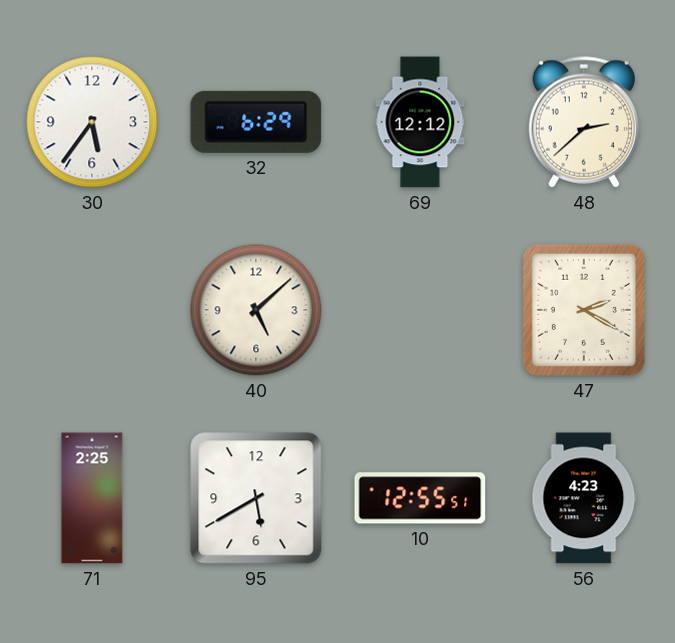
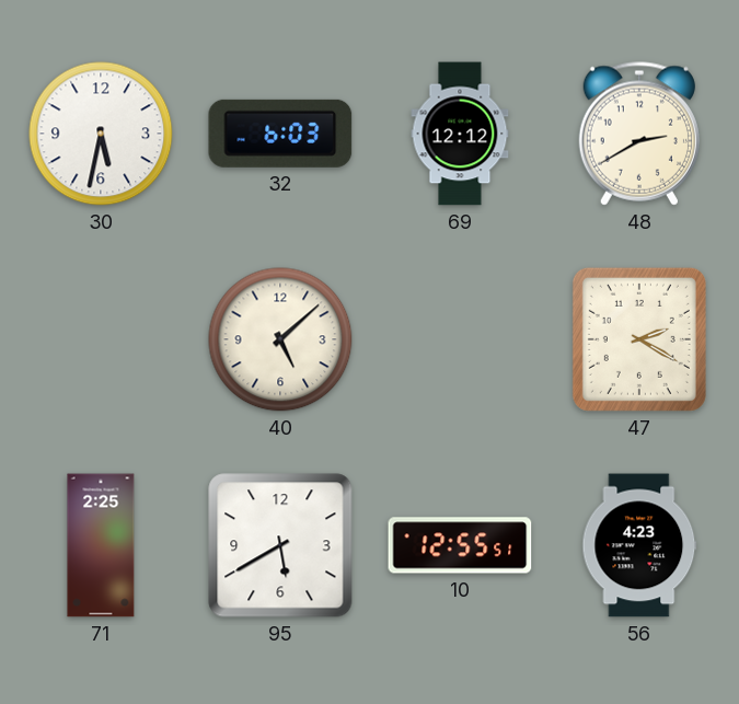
30: 5:36 -> 5:32 (101, 134)
32: 6:29 -> 6:03 (280, 134)
48: 2:38 -> 2:40 (639, 134)
